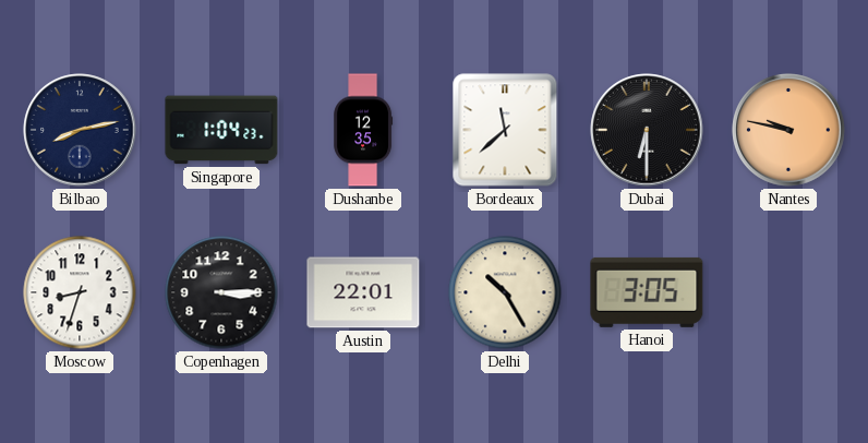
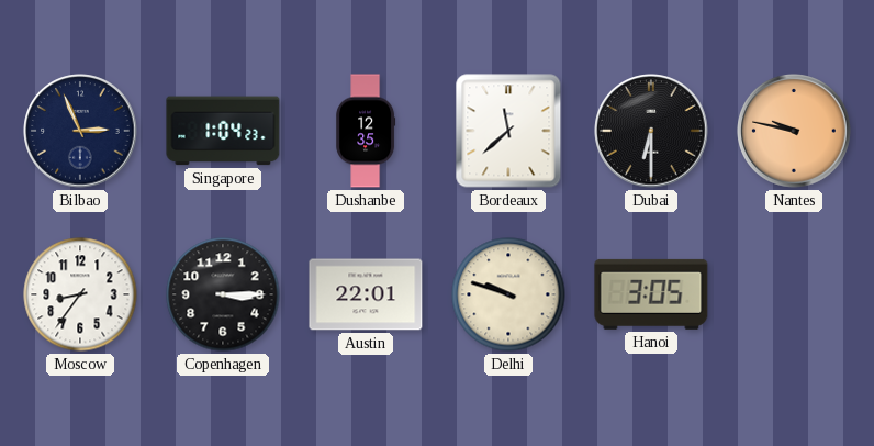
Bilbao: 8:13 -> 2:56 (80, 131)
Moscow: 8:33 -> 8:36 (80, 294)
Delhi: 10:25 -> 9:48 (508, 294)
